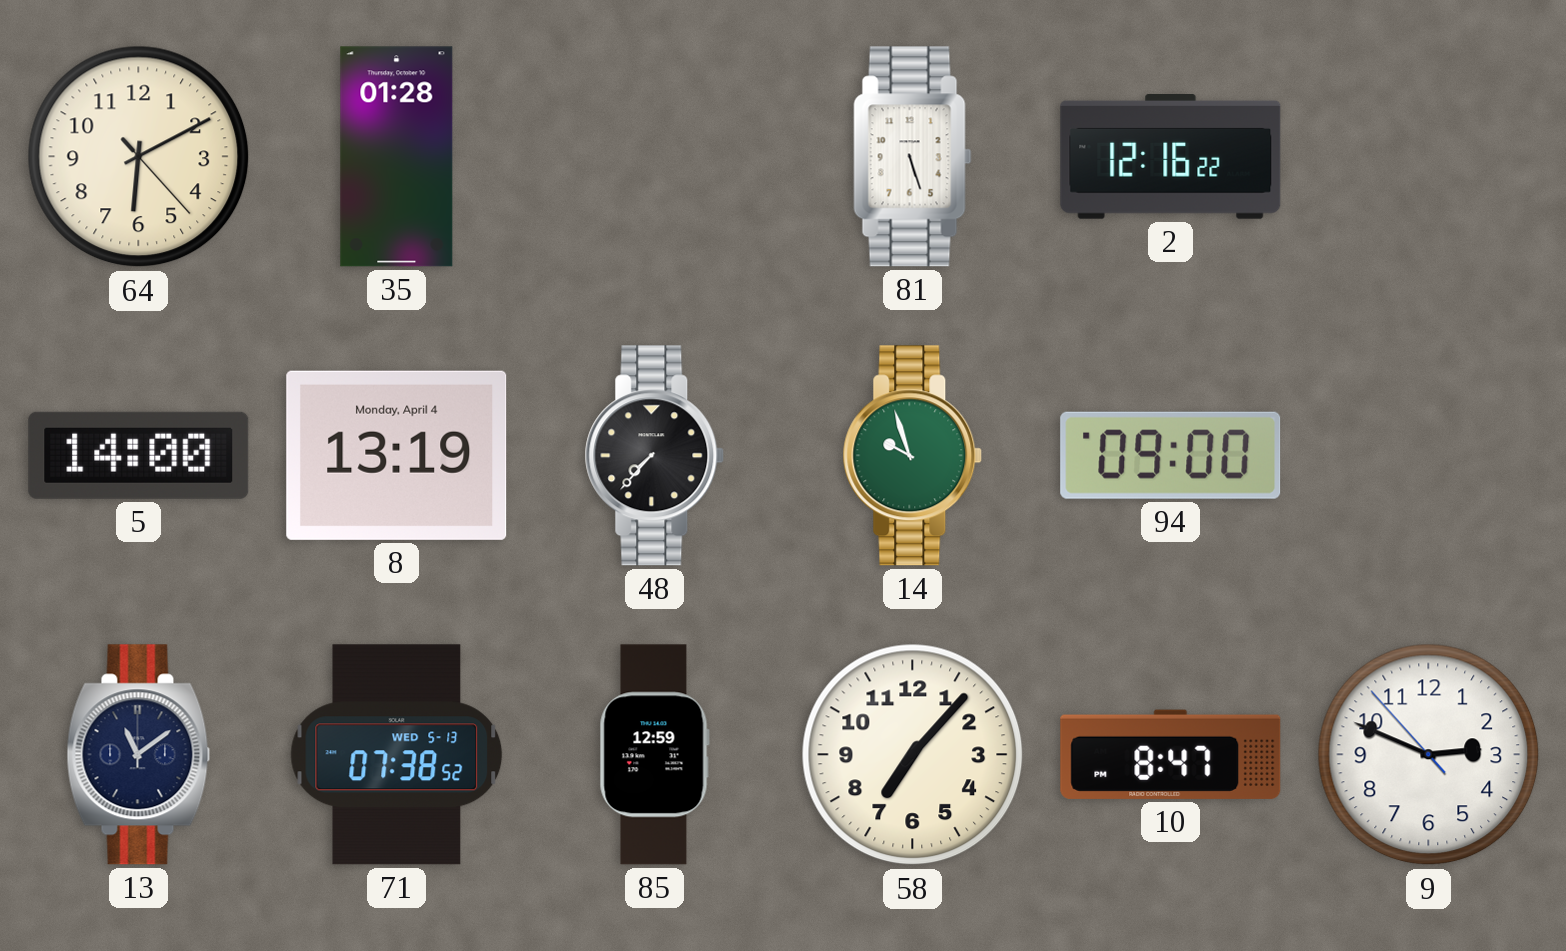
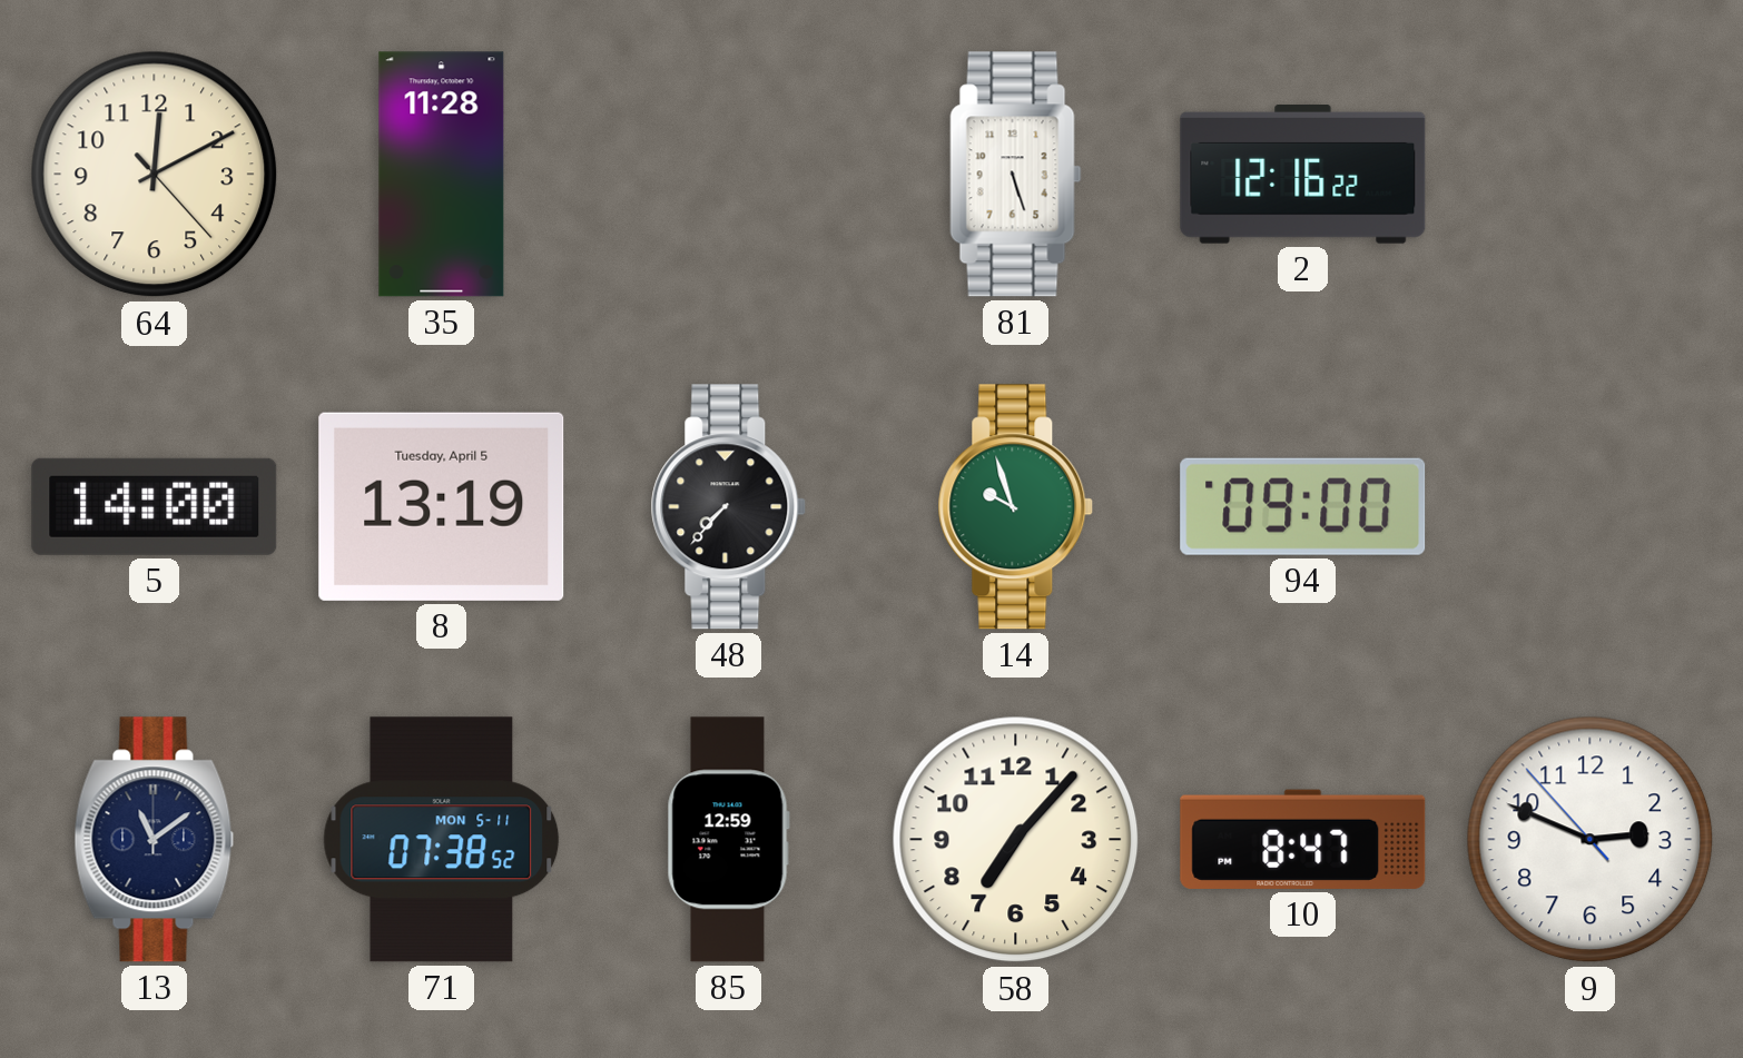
64: 6:10 -> 12:10 (155, 175)
35: 01:28 -> 11:28 (442, 175)
8 date: Monday, April 4 -> Tuesday, April 5 (442, 506)
71 date: WED 5-13 -> MON 5-11 (442, 840)
